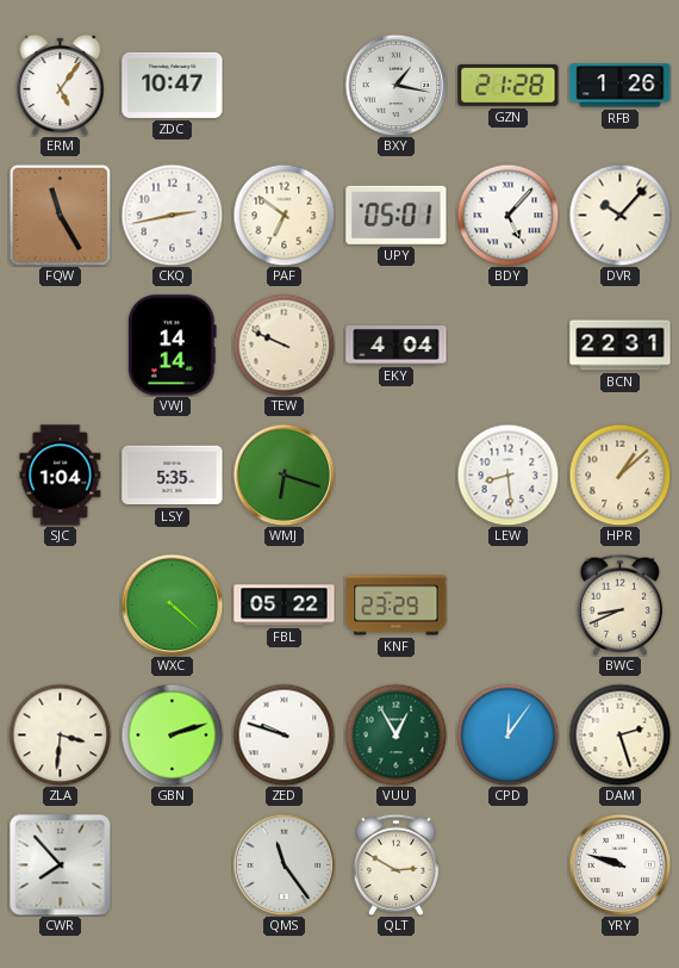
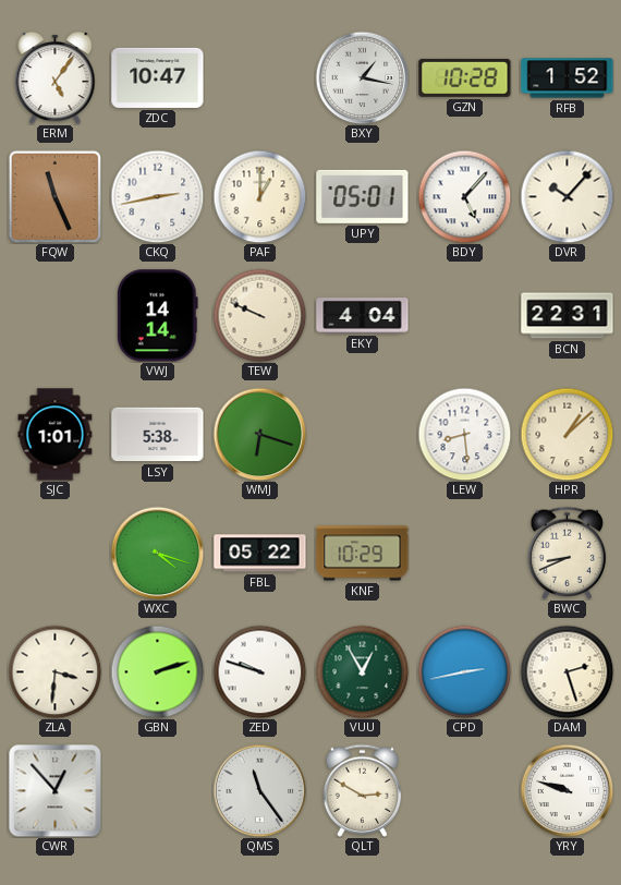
GZN: 21:28 -> 10:28 (465, 77)
RFB: 1:26 -> 1:52 (568, 78)
FQW: 11:25 -> 11:26 (54, 196)
PAF: 6:51 -> 1:00 (259, 196)
SJC: 1:04 -> 1:01 (56, 435)
LSY: 5:35 -> 5:38 (158, 435)
WXC: 4:22 -> 4:18 (157, 553)
KNF: 23:29 -> 10:29 (363, 554)
CPD: 12:06 -> 2:43 (464, 671)
CWR: 7:53 -> 12:53 (54, 790)
